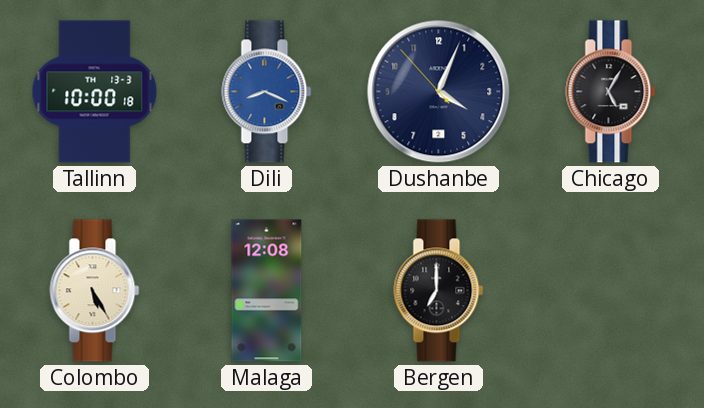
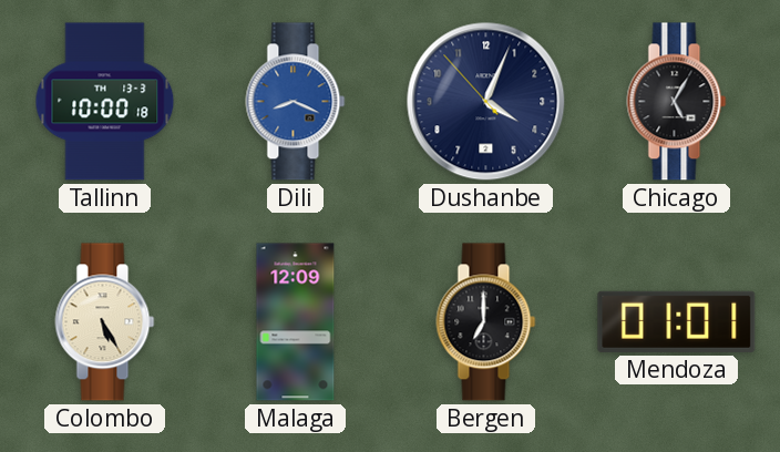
Malaga: 12:08 -> 12:09 (296, 322)
Mendoza: none -> 01:01 (677, 321)
